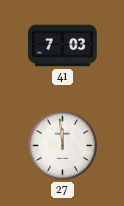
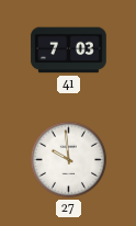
27: 11:59 -> 9:59 (68, 159)
